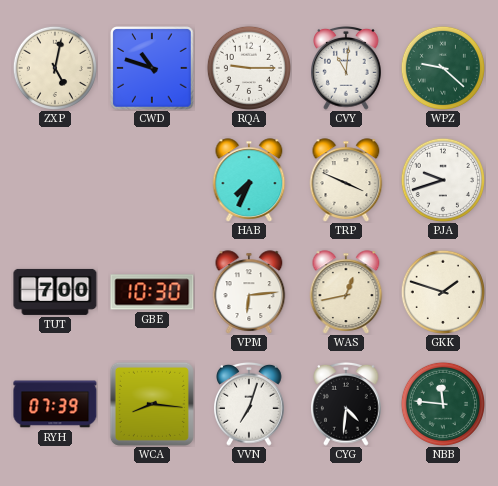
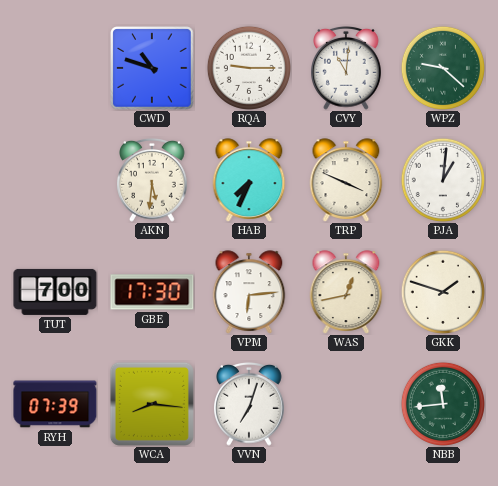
ZXP: 5:02 -> none (55, 68)
AKN: none -> 5:31 (152, 180)
PJA: 9:42 -> 1:01 (443, 180)
GBE: 10:30 -> 17:30 (152, 292)
CYG: 4:31 -> none (346, 404)
NBB: 11:46 -> 11:44 (443, 404)
